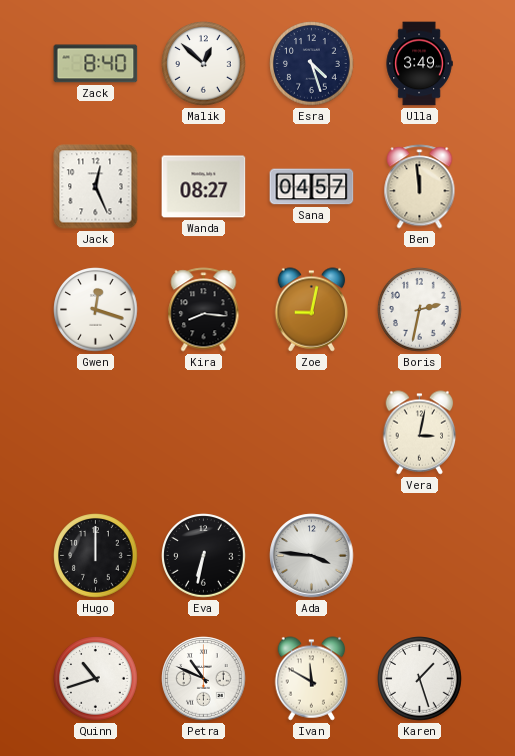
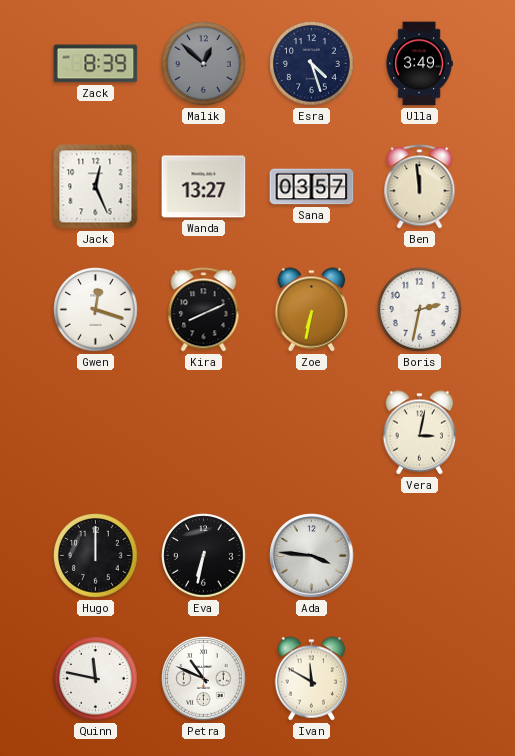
Zack: 8:40 -> 8:39 (96, 64)
Malik dial: white -> grey (204, 64)
Wanda: 08:27 -> 13:27 (204, 187)
Sana: 04:57 -> 03:57 (312, 187)
Kira: 8:16 -> 8:11 (204, 310)
Zoe: 9:02 -> 6:32 (312, 310)
Quinn: 10:42 -> 11:47 (96, 679)
Karen: 1:27 -> none (420, 679)
